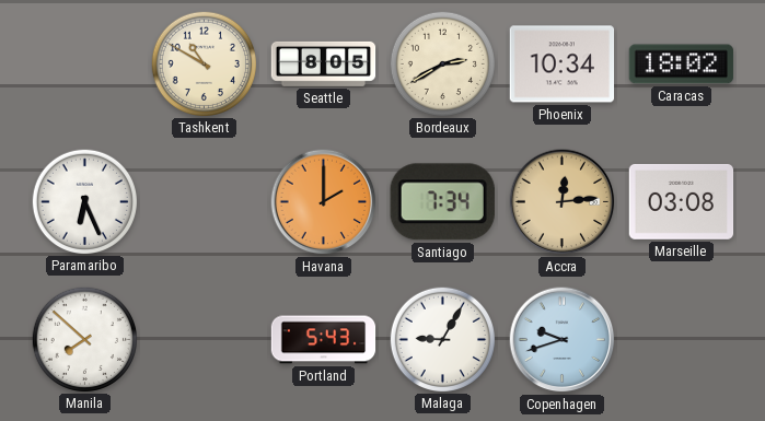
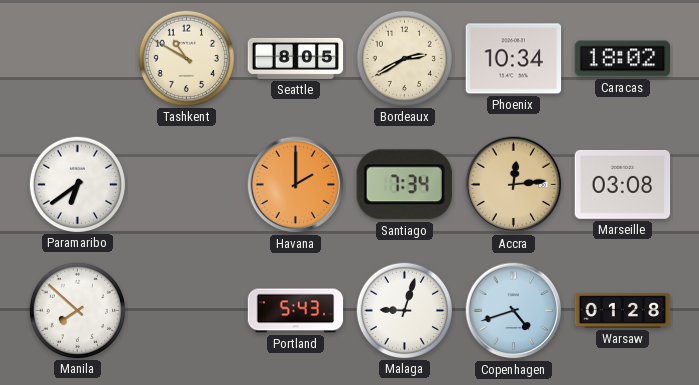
Paramaribo: 6:26 -> 6:39 (77, 184)
Malaga: 9:05 -> 9:03 (404, 310)
Copenhagen: 9:42 -> 4:42 (514, 311)
Warsaw: none -> 01:28 (623, 310)
